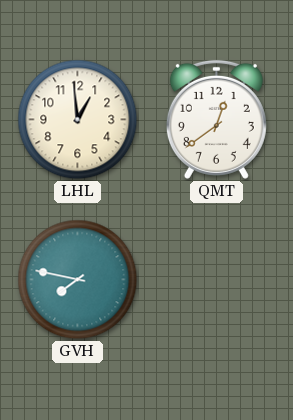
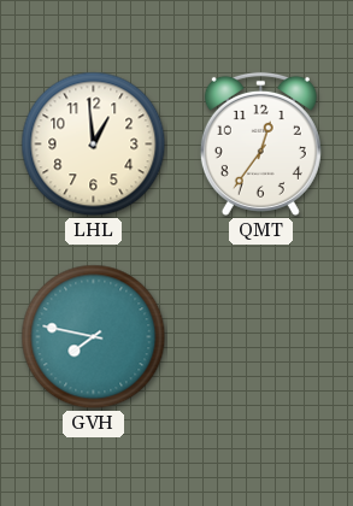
QMT: 12:39 -> 12:36 (260, 143)
